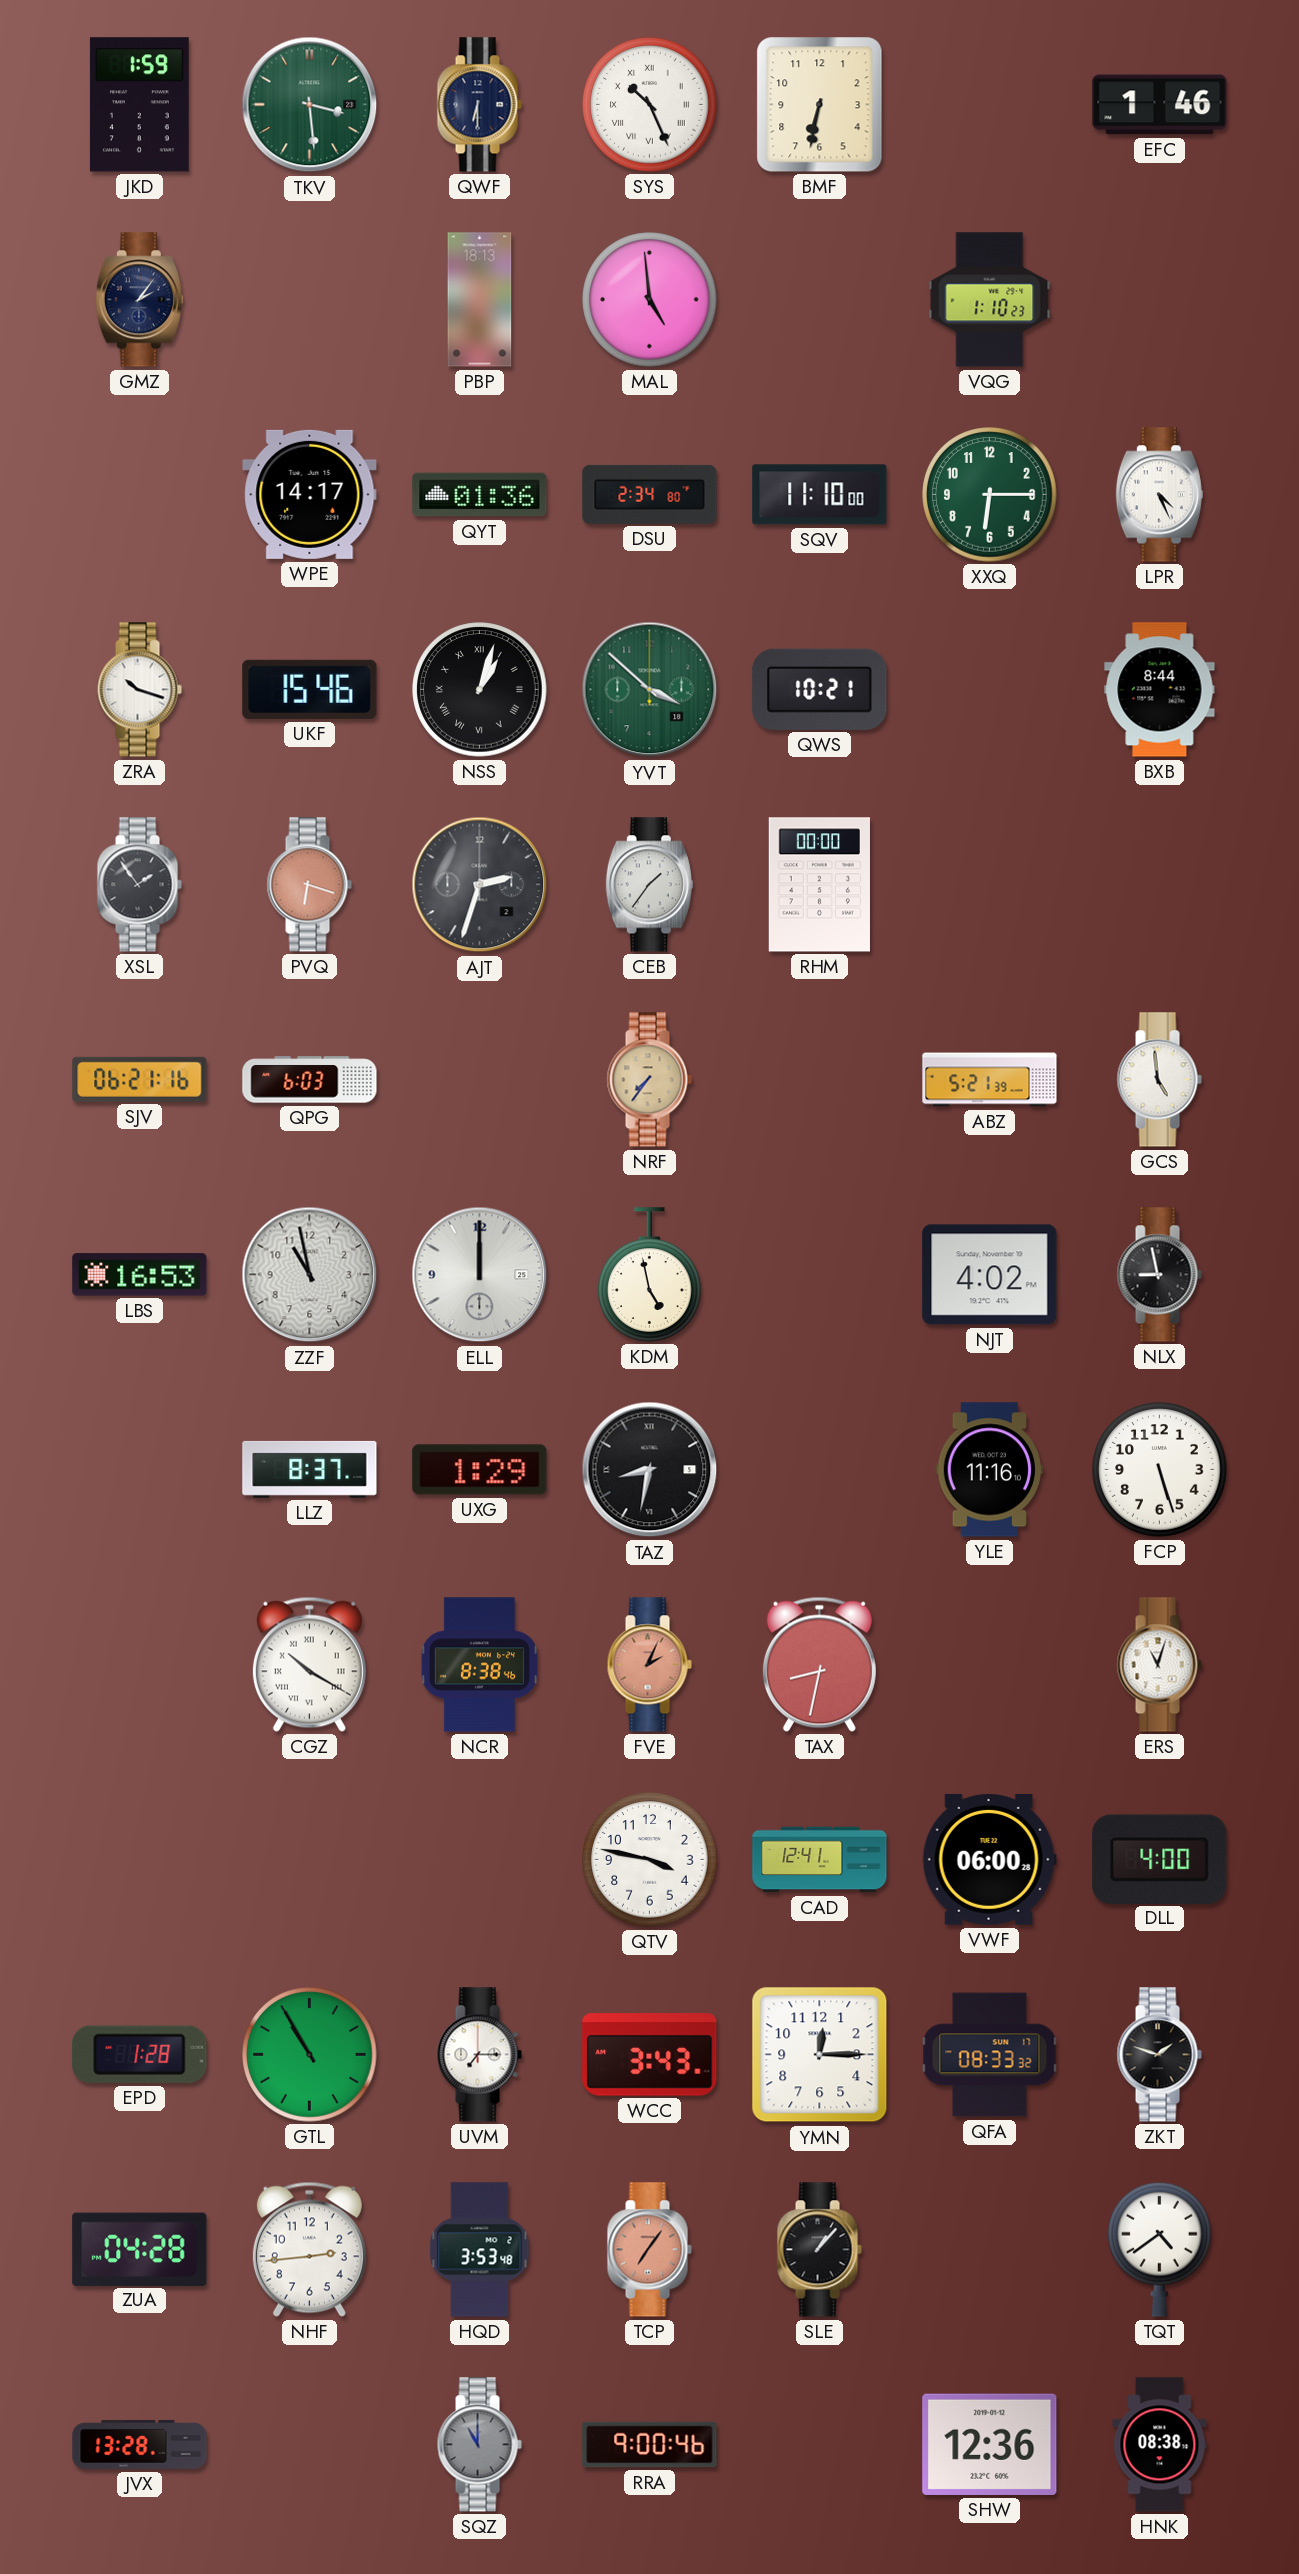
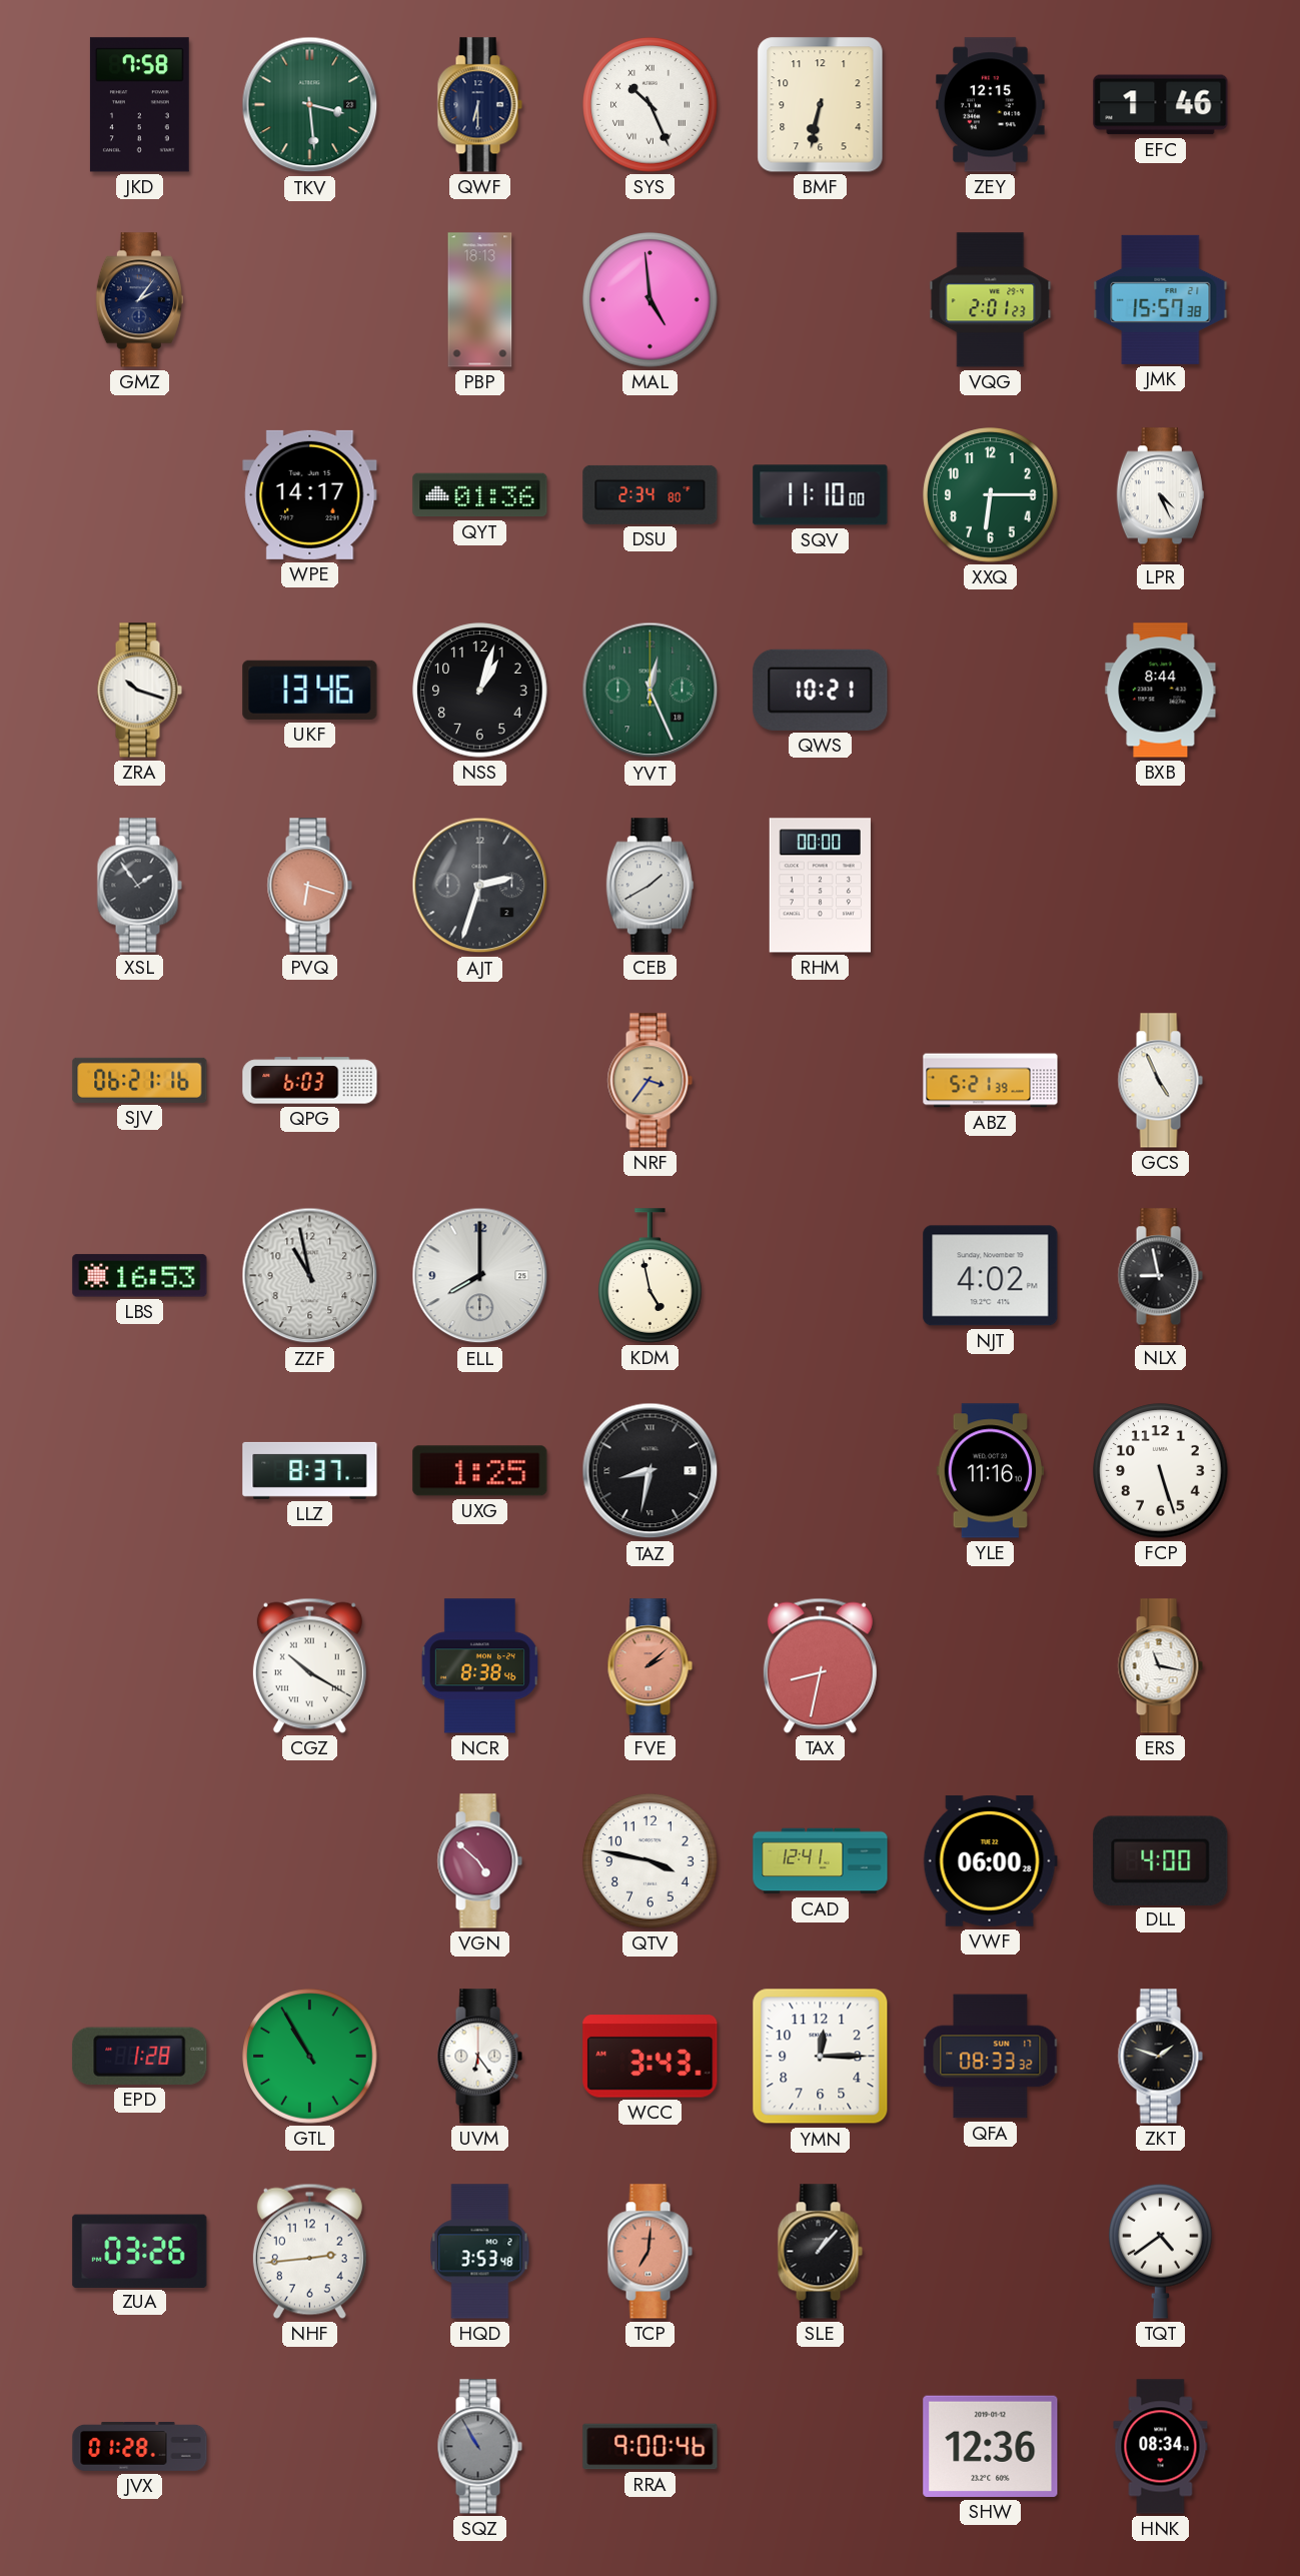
JKD: 1:59 -> 7:58 (139, 105)
ZEY: none -> 12:15 (991, 105)
VQG: 1:10 -> 2:01 (991, 300)
JMK: none -> 15:57 (1161, 299)
UKF: 15:46 -> 13:46 (310, 690)
NSS numerals: Roman -> Arabic (480, 691)
YVT: 3:52 -> 12:26 (651, 691)
CEB: 1:36 -> 1:40 (649, 886)
NRF: 7:36 -> 3:36 (649, 1081)
GCS: 4:59 -> 4:56 (1160, 1081)
ELL: 12:00 -> 8:00 (480, 1276)
UXG: 1:29 -> 1:25 (480, 1471)
FVE: 2:04 -> 2:08 (649, 1666)
ERS: 11:03 -> 11:17 (1160, 1666)
VGN: none -> 4:52 (479, 1861)
UVM: 7:15 -> 6:24 (479, 2057)
ZUA: 04:28 -> 03:26 (140, 2251)
TCP: 7:06 -> 7:01 (649, 2252)
JVX: 13:28 -> 01:28 (140, 2446)
SQZ: 11:00 -> 10:55 (479, 2447)
HNK: 08:38 -> 08:34 (1161, 2447)
